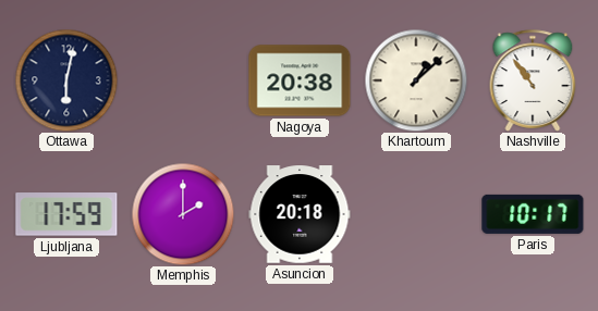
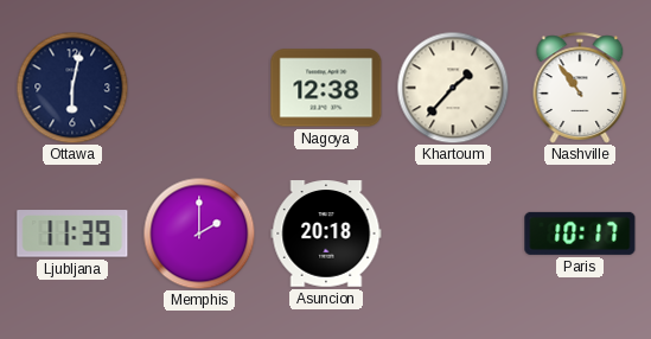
Nagoya: 20:38 -> 12:38 (326, 88)
Khartoum: 1:08 -> 1:37 (453, 88)
Ljubljana: 17:59 -> 11:39 (72, 234)
